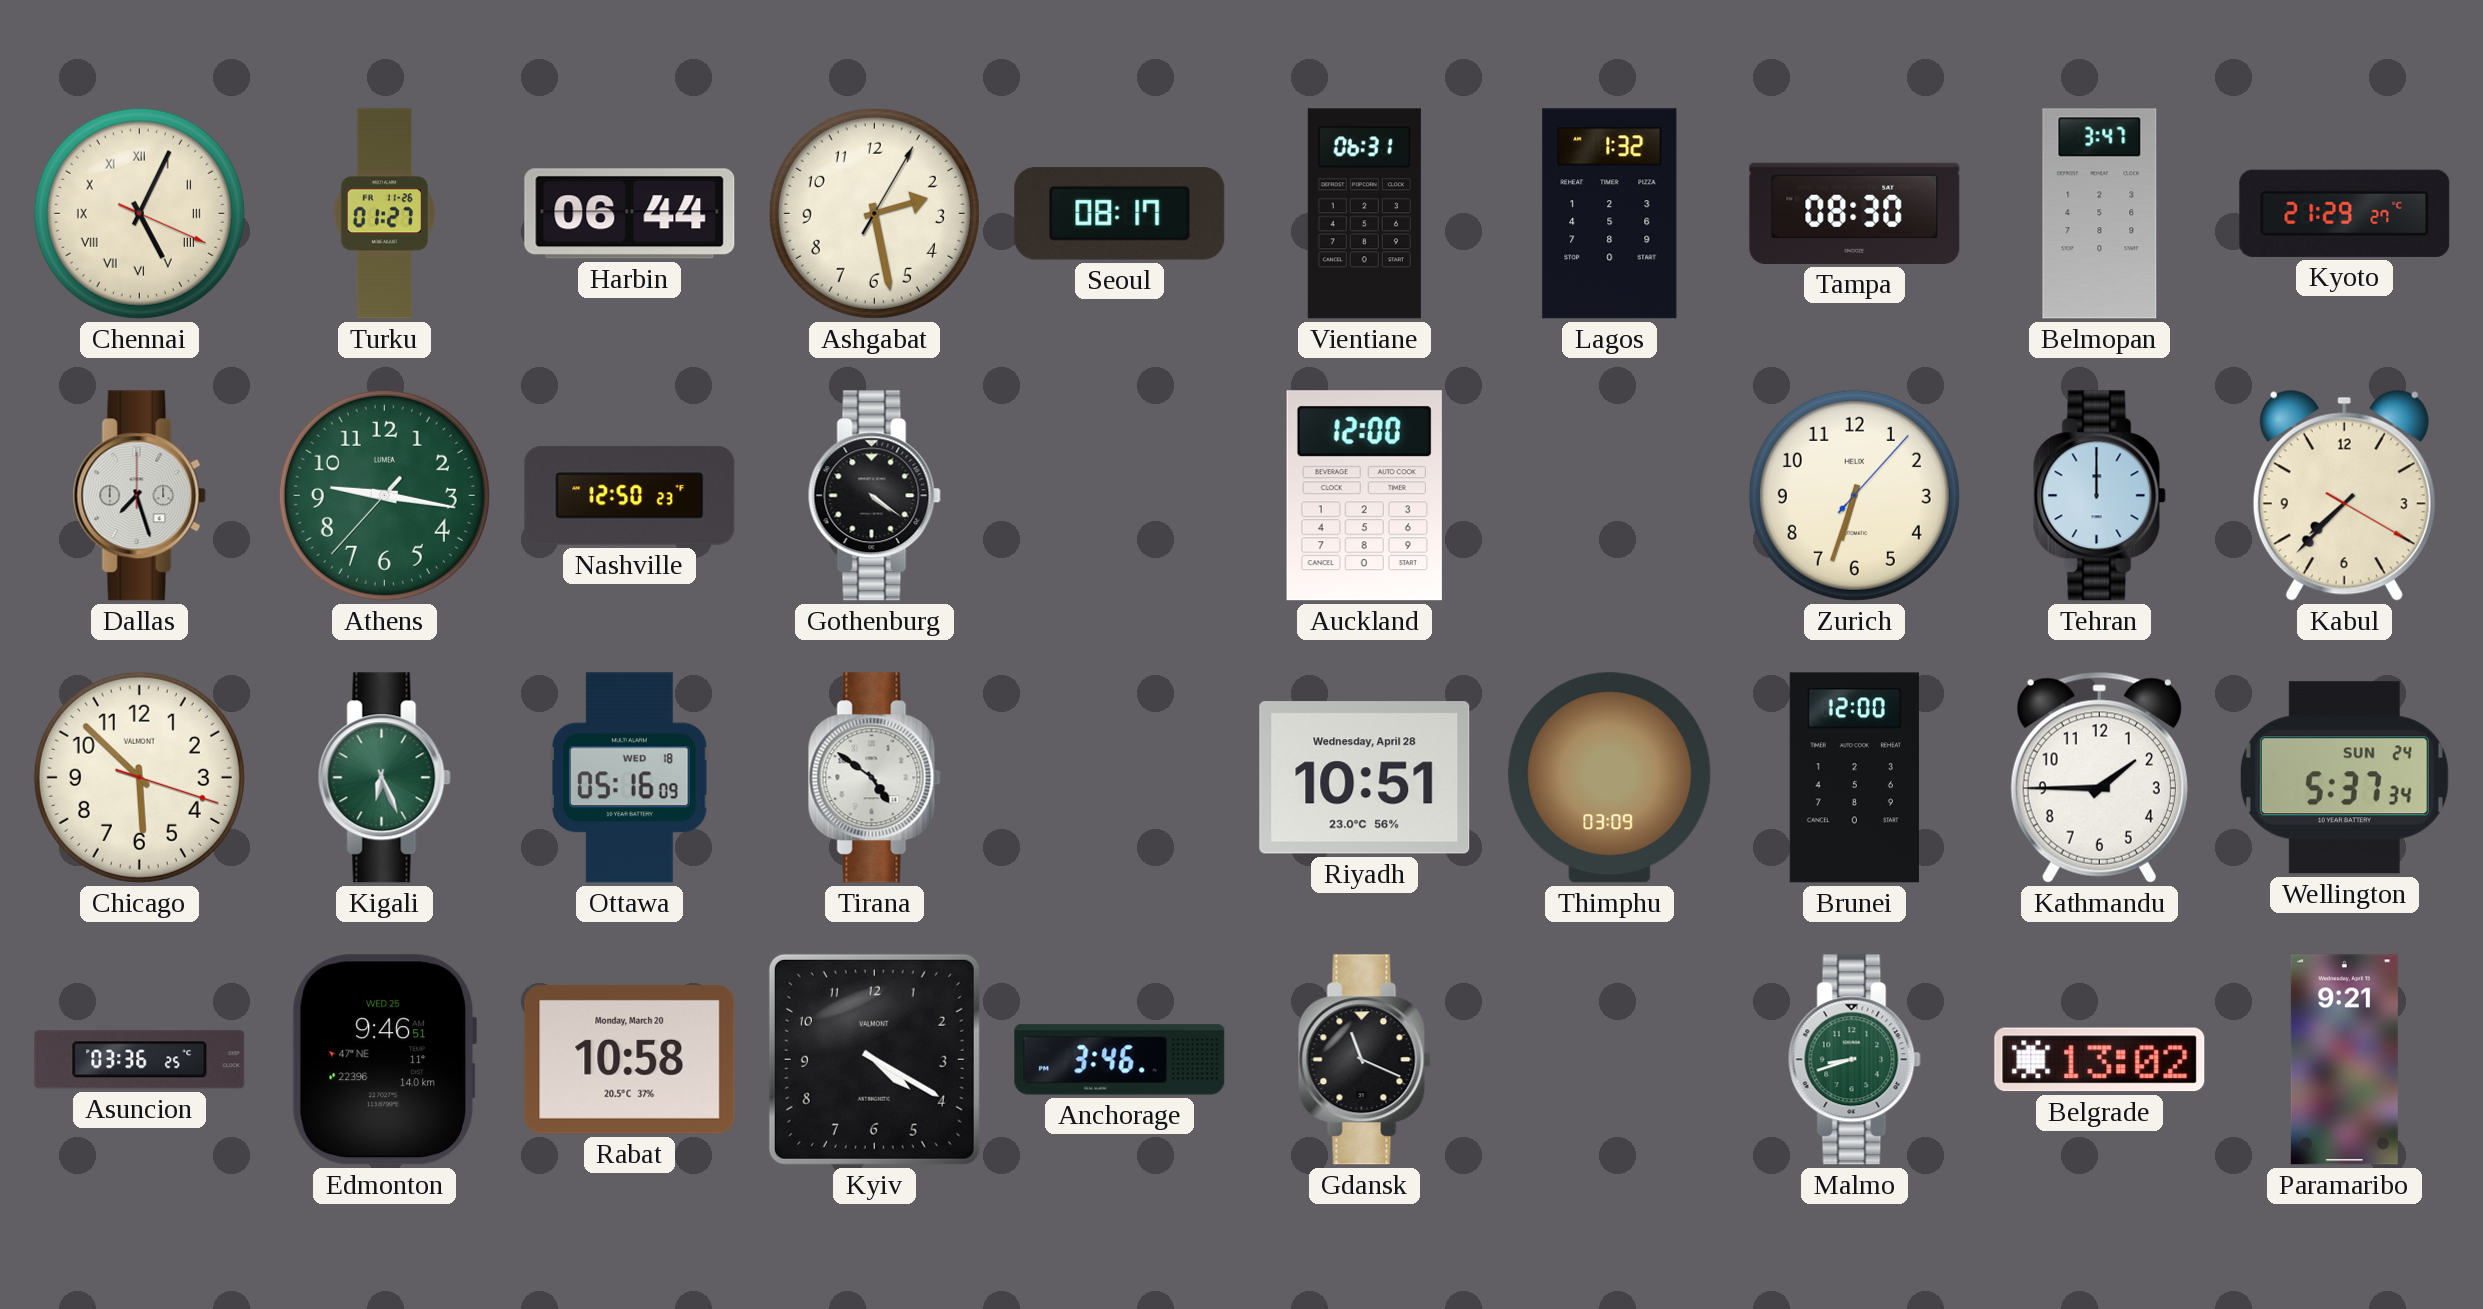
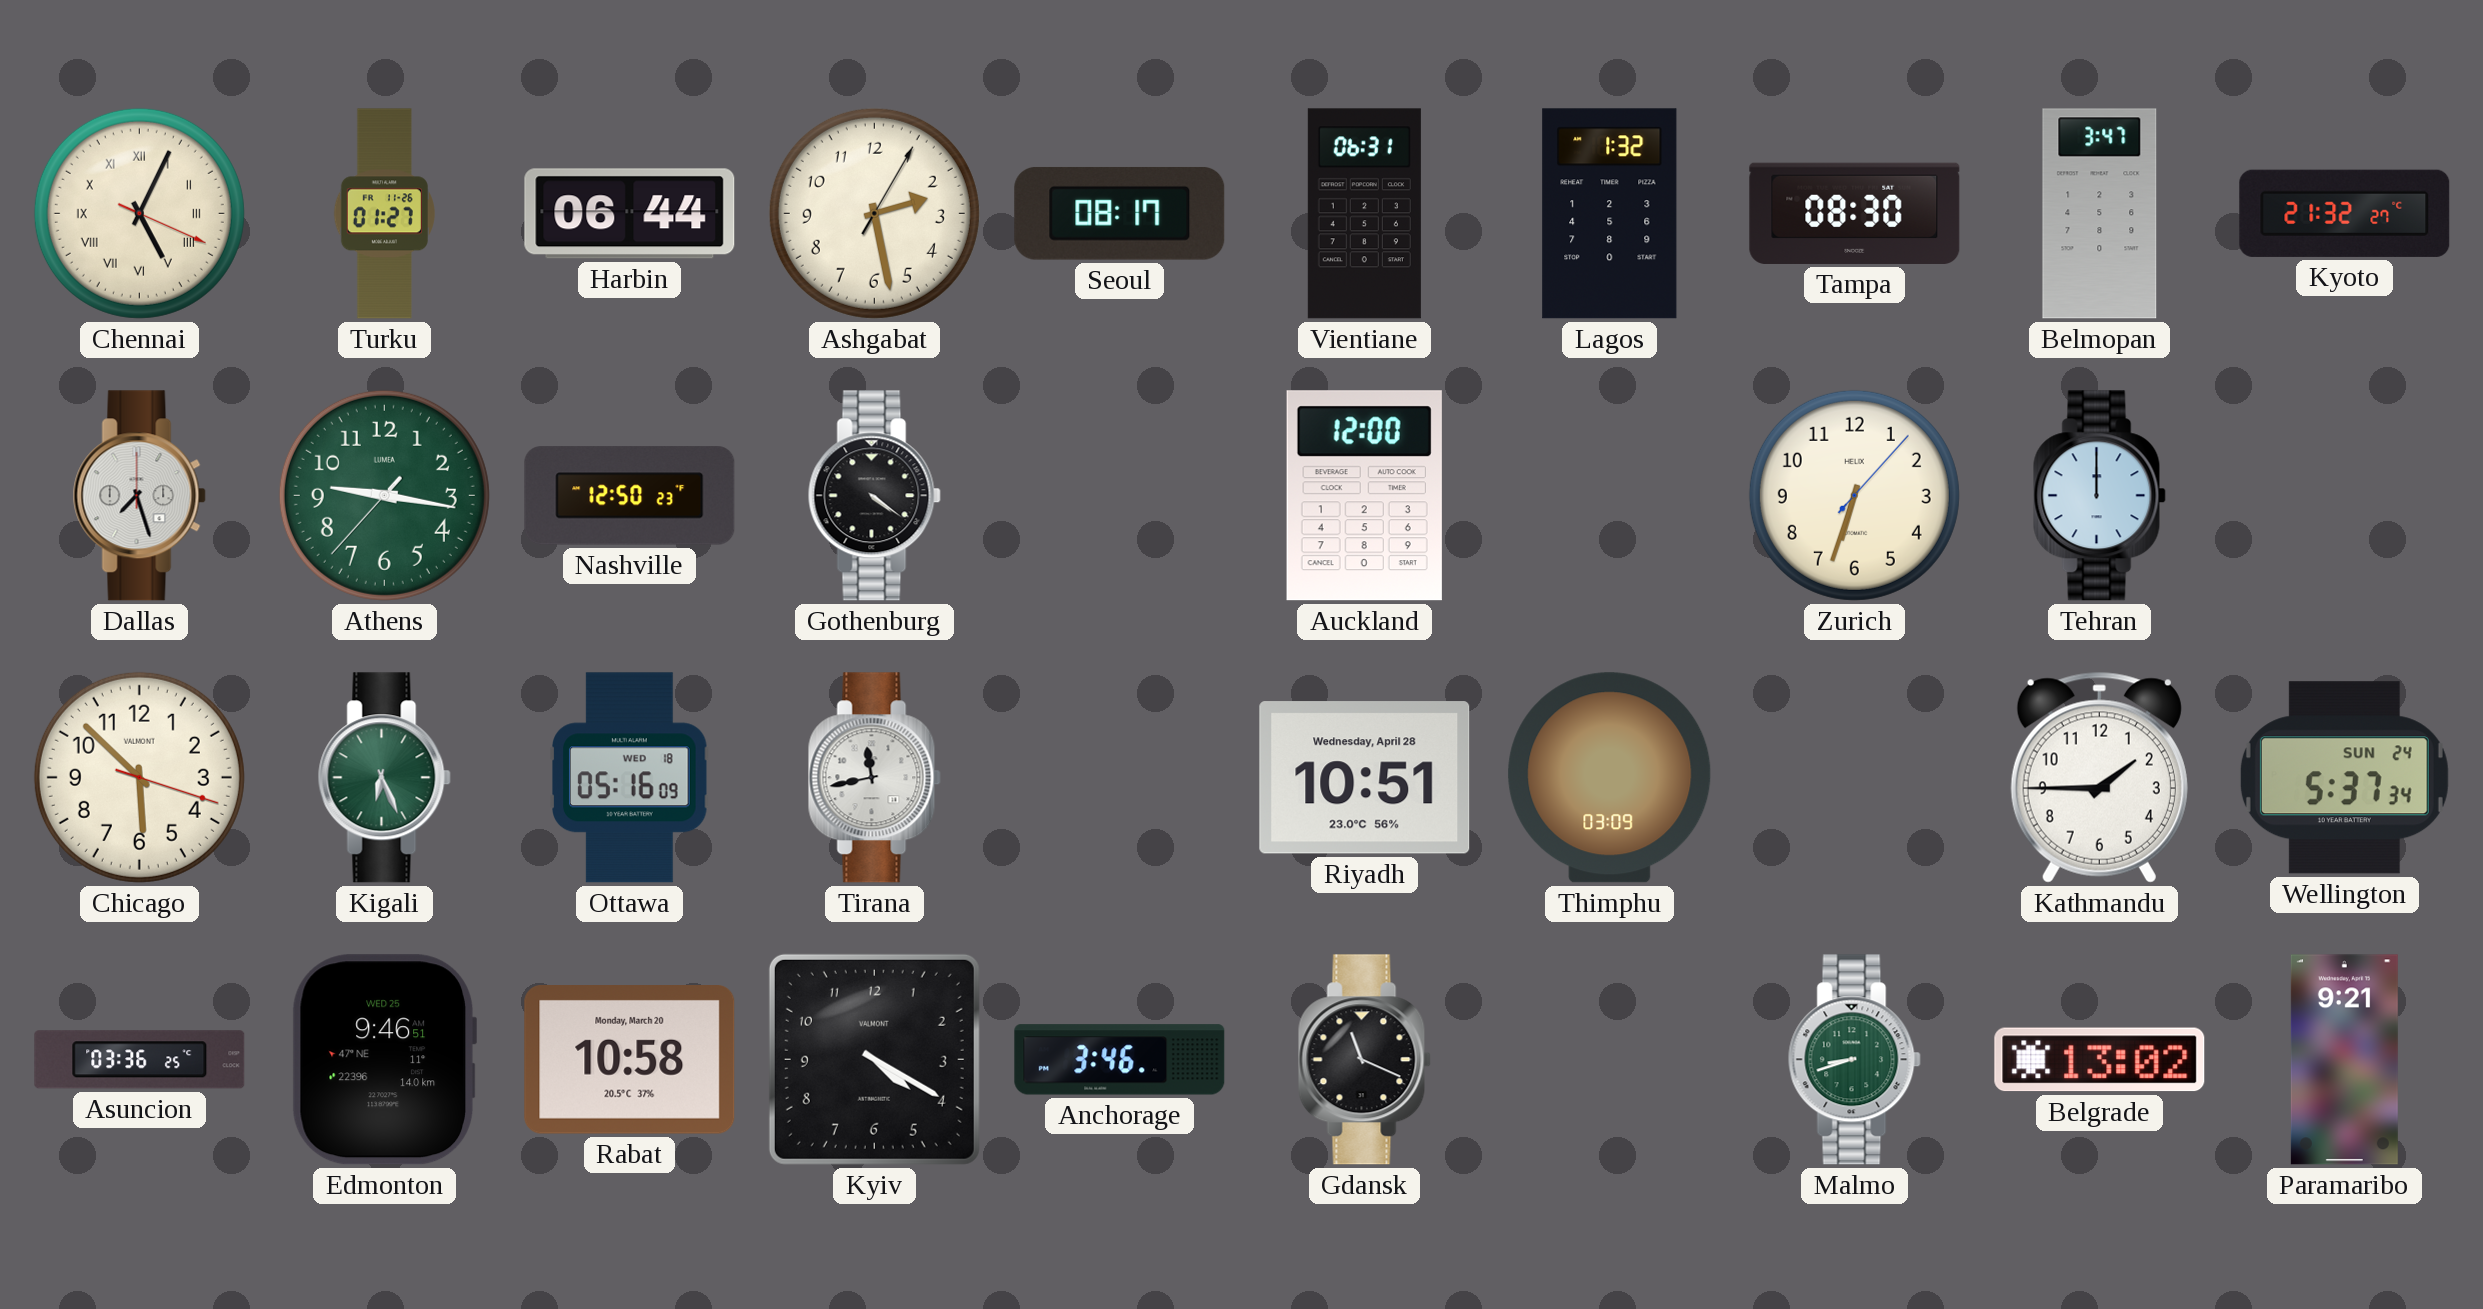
Kyoto: 21:29 -> 21:32 (2345, 213)
Kabul: 7:37 -> none (2344, 495)
Tirana: 4:51 -> 11:43 (874, 778)
Brunei: 12:00 -> none (1854, 778)
